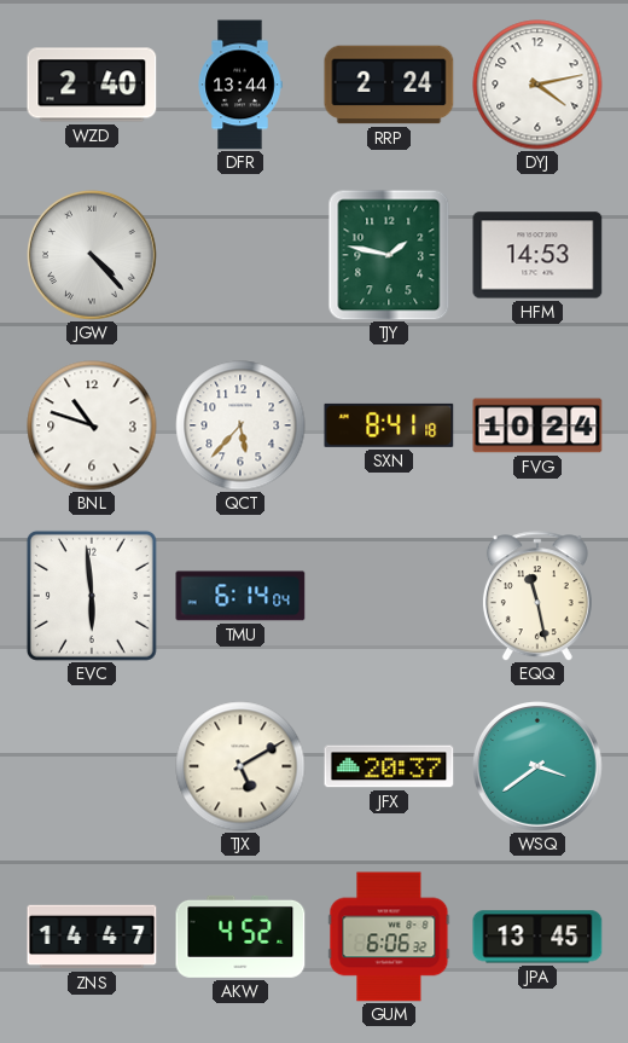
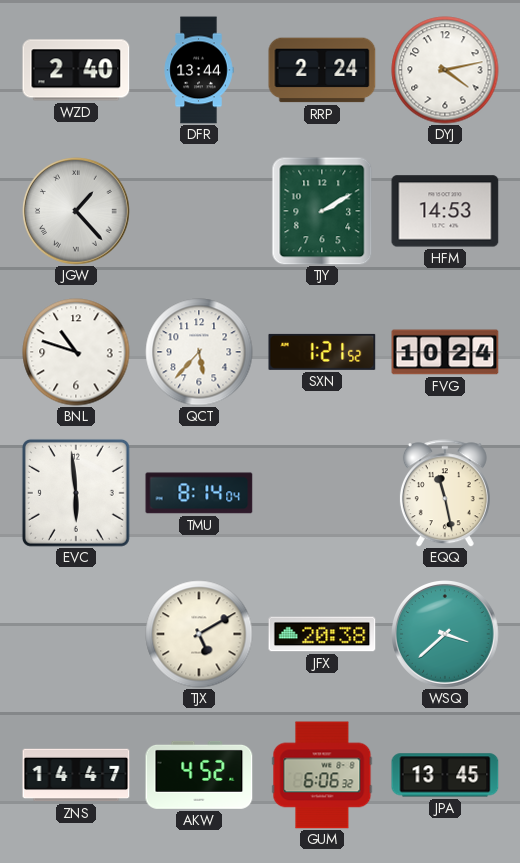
JGW: 4:23 -> 1:23 (77, 212)
TJY: 1:47 -> 2:10 (322, 211)
SXN: 8:41 -> 1:21 (322, 352)
TMU: 6:14 -> 8:14 (199, 493)
JFX: 20:37 -> 20:38 (322, 634)
WSQ: 3:39 -> 3:38 (446, 635)
